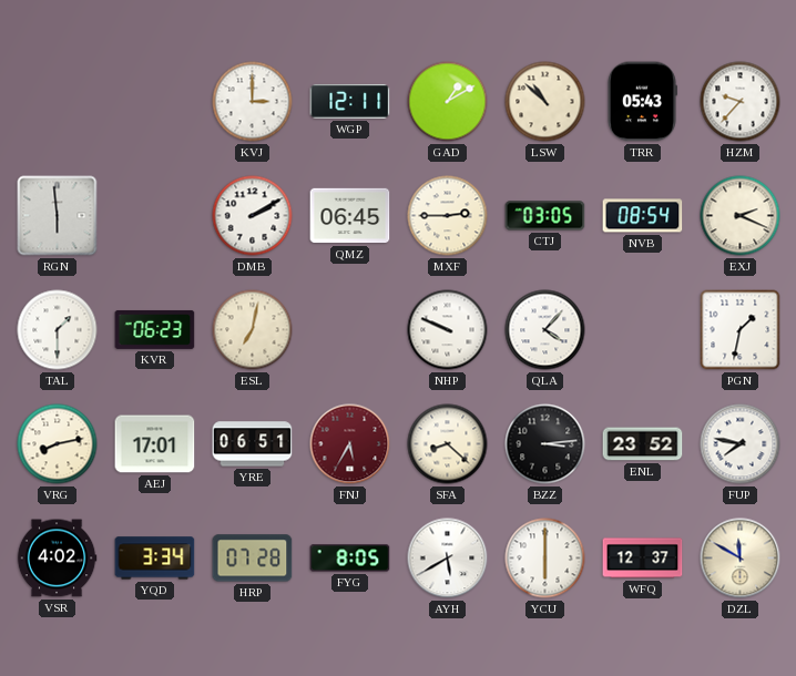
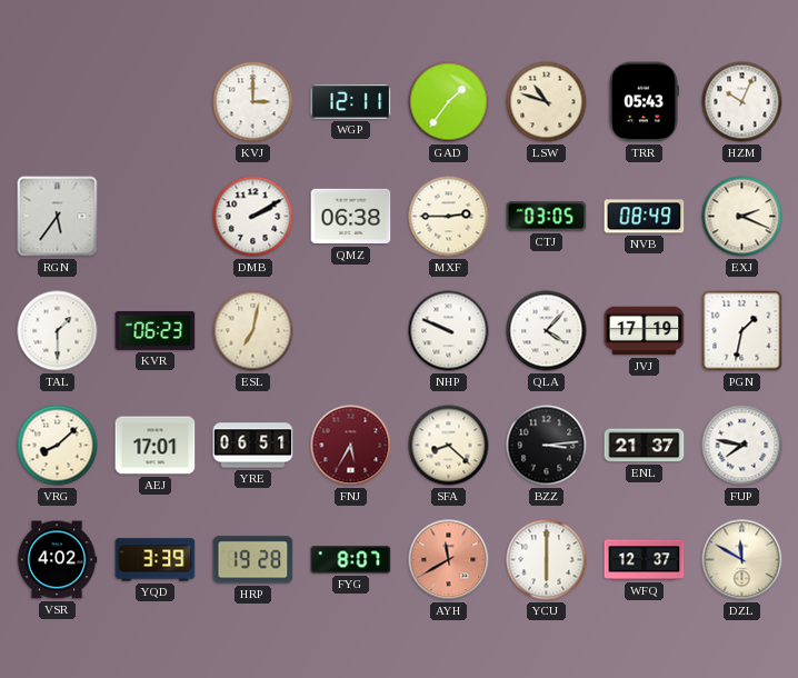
GAD: 1:10 -> 1:36 (449, 102)
LSW: 10:52 -> 10:48 (547, 102)
HZM: 9:37 -> 10:04 (742, 102)
RGN: 5:59 -> 5:36 (58, 217)
QMZ: 06:45 -> 06:38 (351, 217)
NVB: 08:54 -> 08:49 (645, 217)
JVJ: none -> 17:19 (645, 331)
VRG: 8:13 -> 8:08 (58, 446)
ENL: 23:52 -> 21:37 (645, 446)
YQD: 3:34 -> 3:39 (156, 560)
HRP: 07:28 -> 19:28 (253, 560)
FYG: 8:05 -> 8:07 (351, 560)
AYH: 5:40 -> 11:40 (449, 560)
AYH dial: white -> salmon (449, 560)
